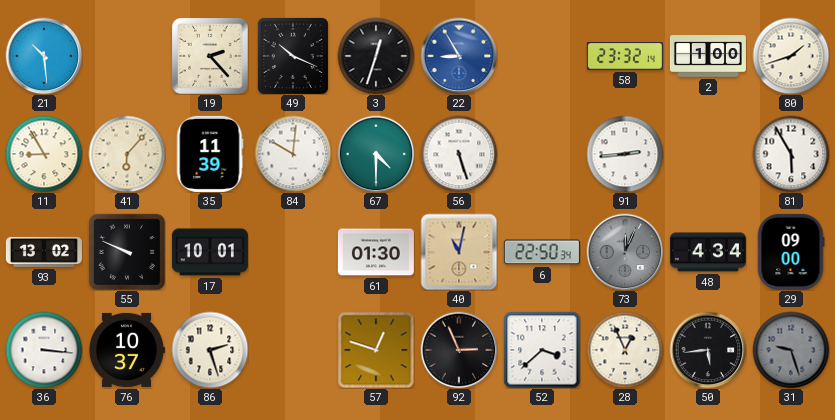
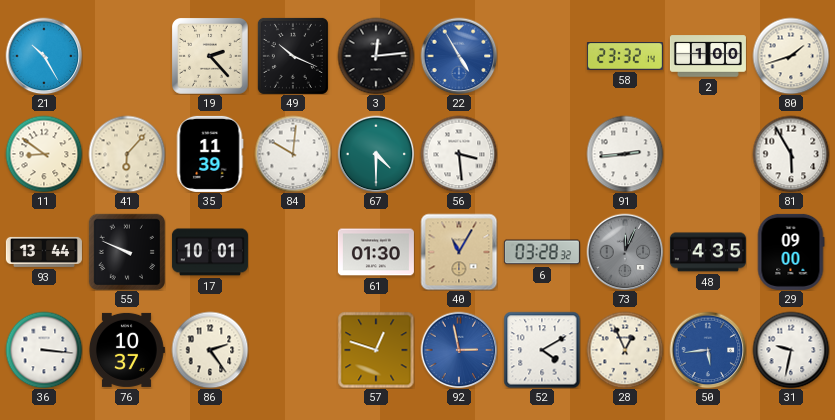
21: 10:29 -> 10:25 (44, 56)
3: 12:33 -> 12:14 (376, 56)
22: 8:55 -> 4:55 (459, 56)
11: 8:55 -> 8:51 (44, 154)
56: 5:27 -> 3:29 (459, 154)
93: 13:02 -> 13:44 (44, 252)
40: 11:02 -> 11:05 (459, 252)
6: 22:50 -> 03:28 (542, 252)
48: 4:34 -> 4:35 (708, 252)
86: 2:27 -> 2:24 (210, 350)
92: 2:56 -> 2:58 (459, 350)
92 dial: black -> blue (459, 350)
52: 3:38 -> 4:10 (542, 350)
50 dial: black -> blue (708, 350)
31: 9:27 -> 9:32 (791, 350)
31 dial: grey -> white (791, 350)
